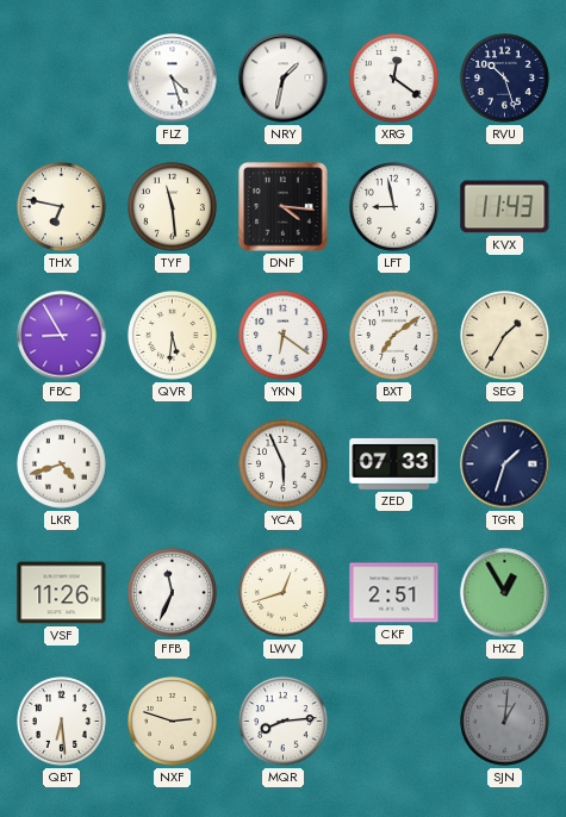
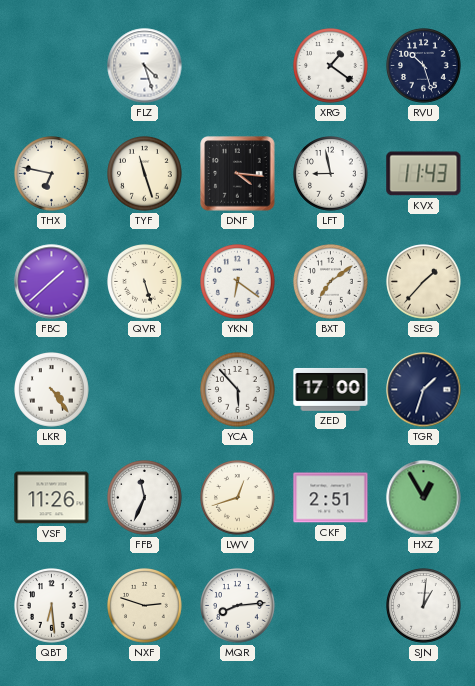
NRY: 1:32 -> none (284, 79)
XRG: 12:21 -> 1:21 (331, 66)
TYF: 11:29 -> 11:27 (145, 174)
FBC: 8:55 -> 1:38 (52, 282)
QVR: 5:31 -> 5:27 (145, 282)
SEG: 1:35 -> 1:37 (424, 282)
LKR: 4:42 -> 4:24 (52, 390)
YCA: 5:56 -> 5:53 (238, 390)
ZED: 07:33 -> 17:00 (331, 389)
SJN dial: grey -> white (424, 606)
